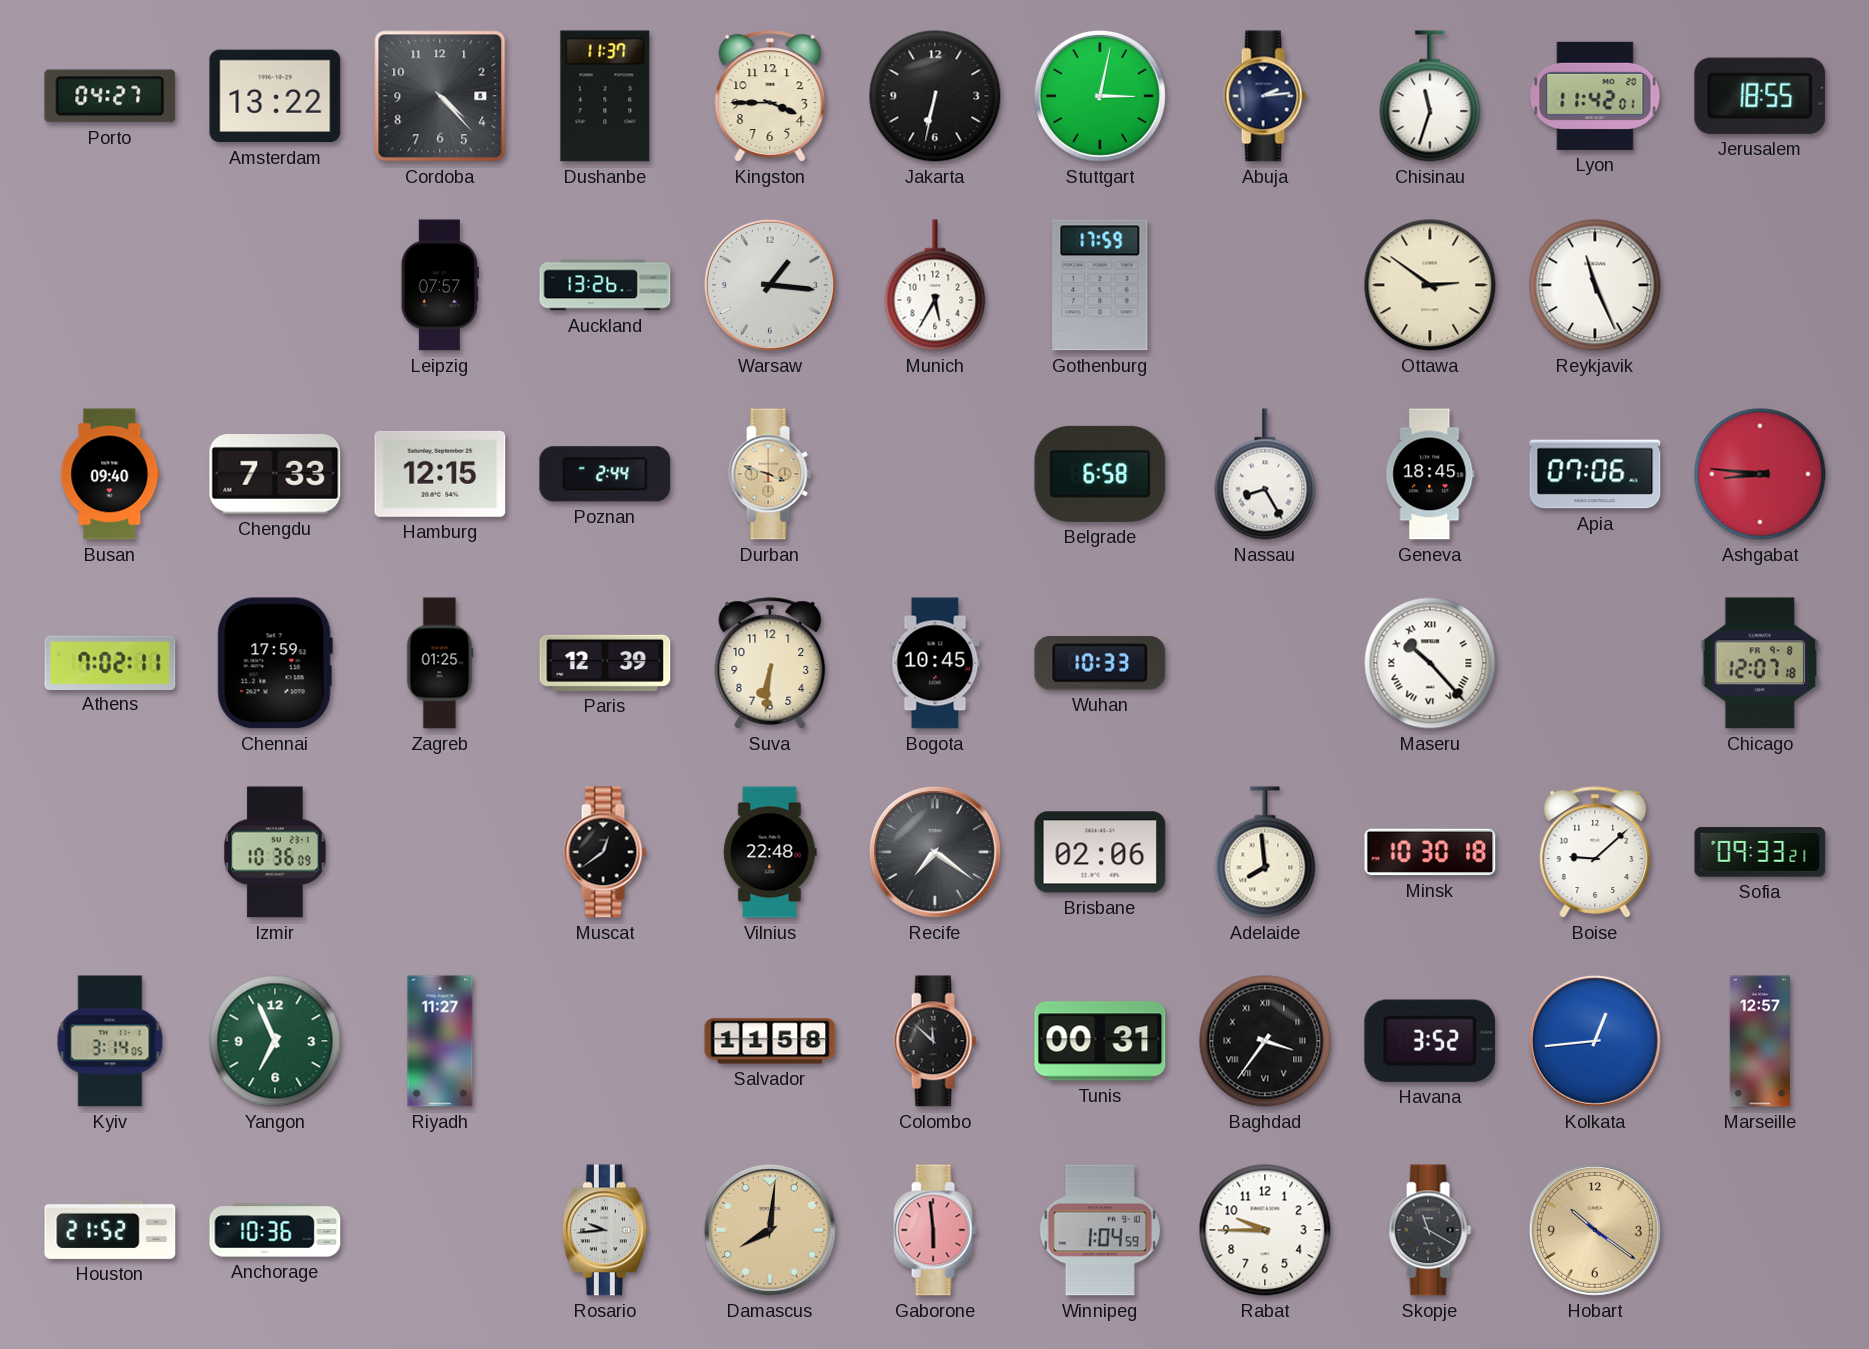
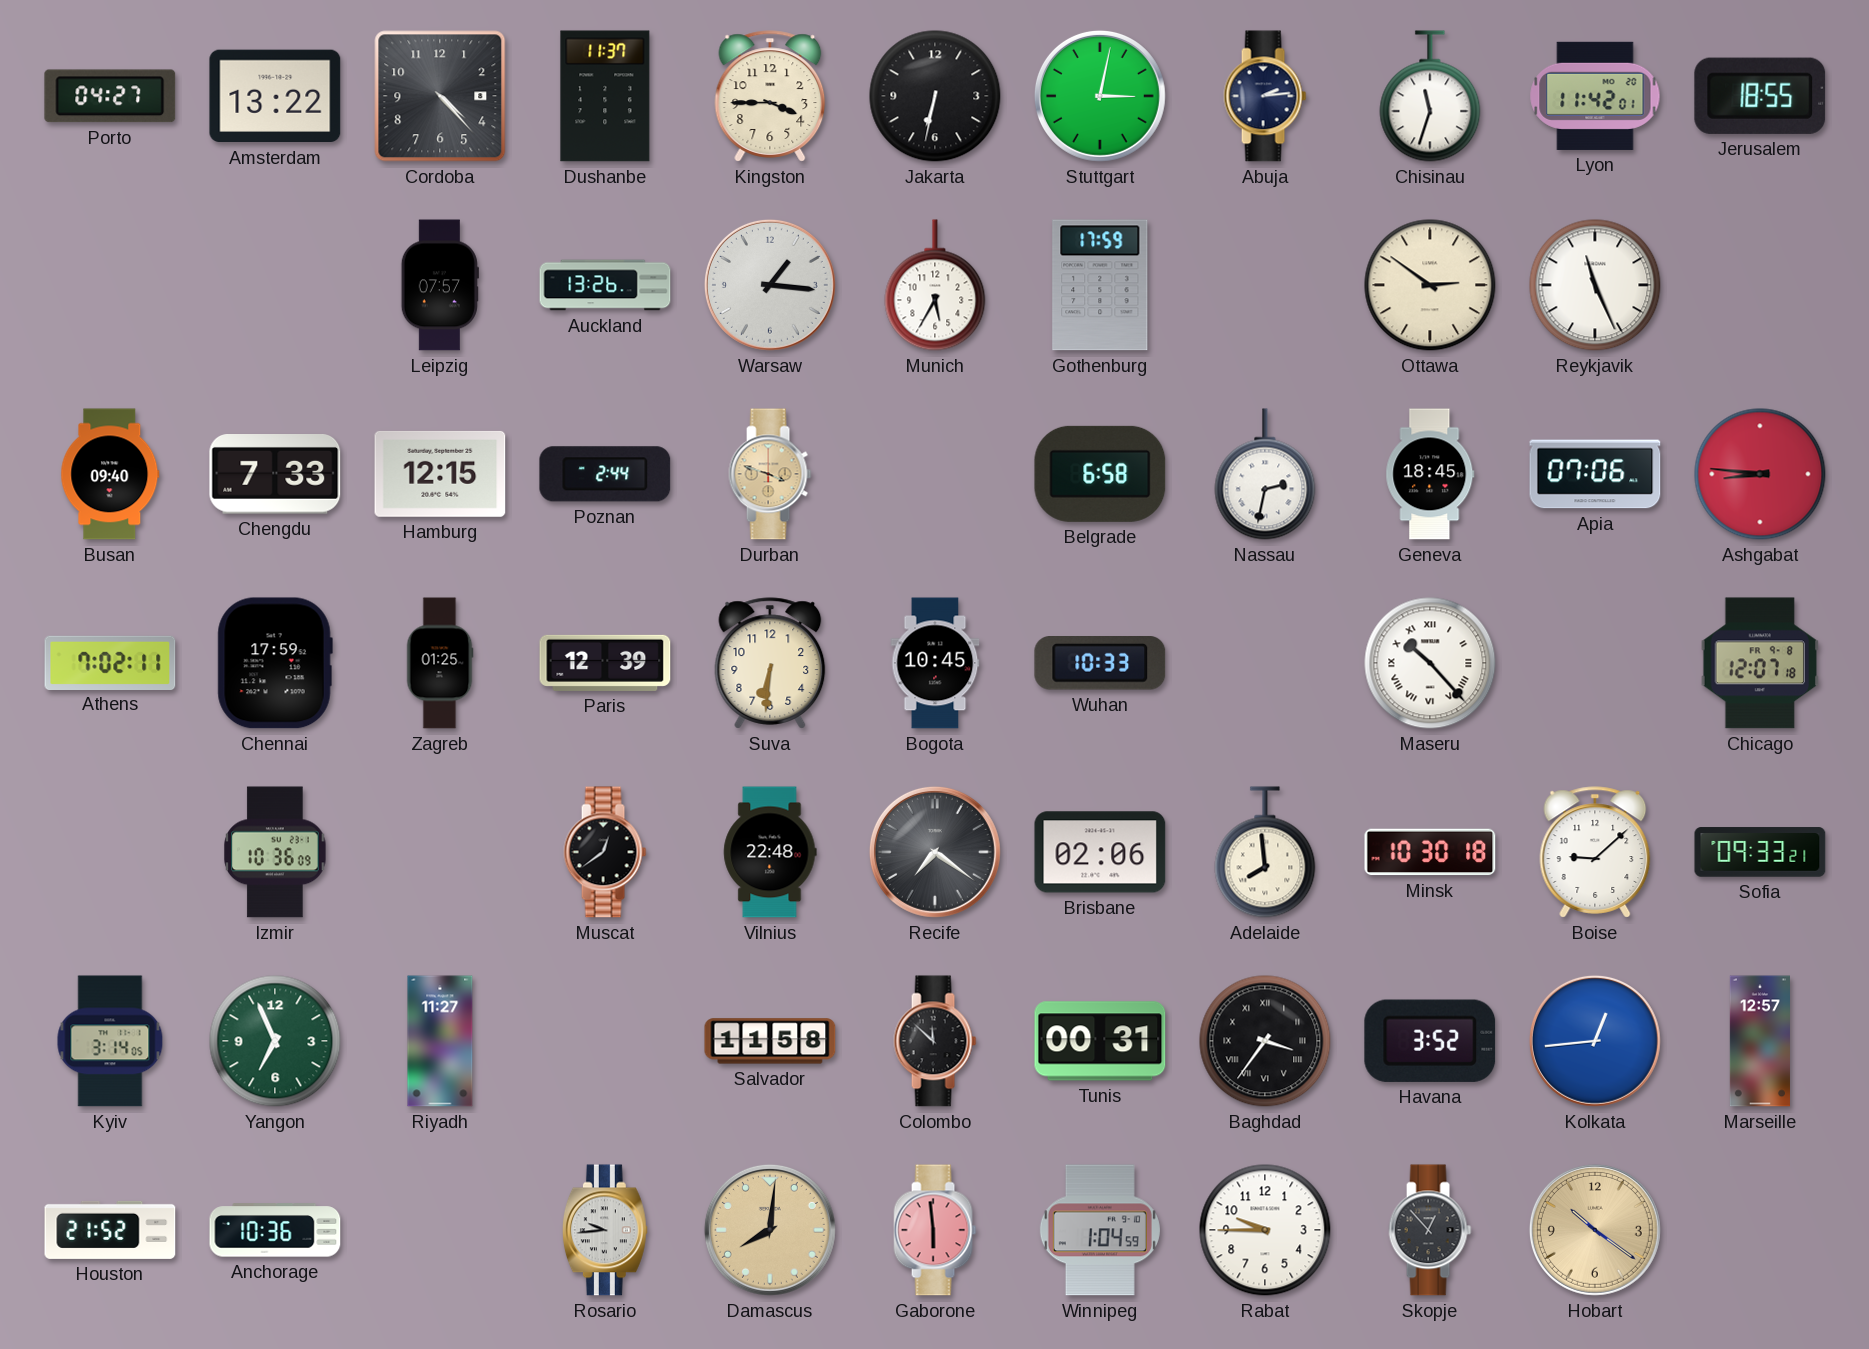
Nassau: 8:25 -> 2:32 (1265, 474)
Skopje: 11:20 -> 12:53 (1430, 1230)
